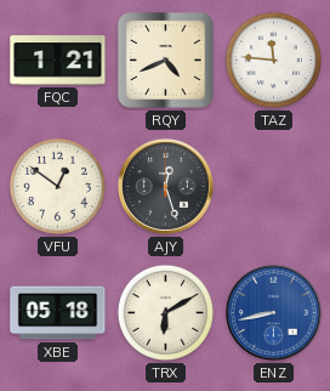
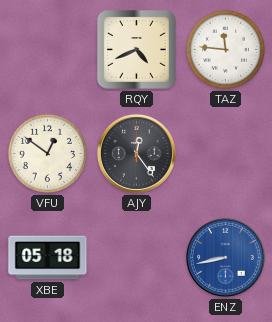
FQC: 1:21 -> none (58, 61)
AJY: 12:27 -> 12:24 (136, 153)
TRX: 6:10 -> none (165, 312)
